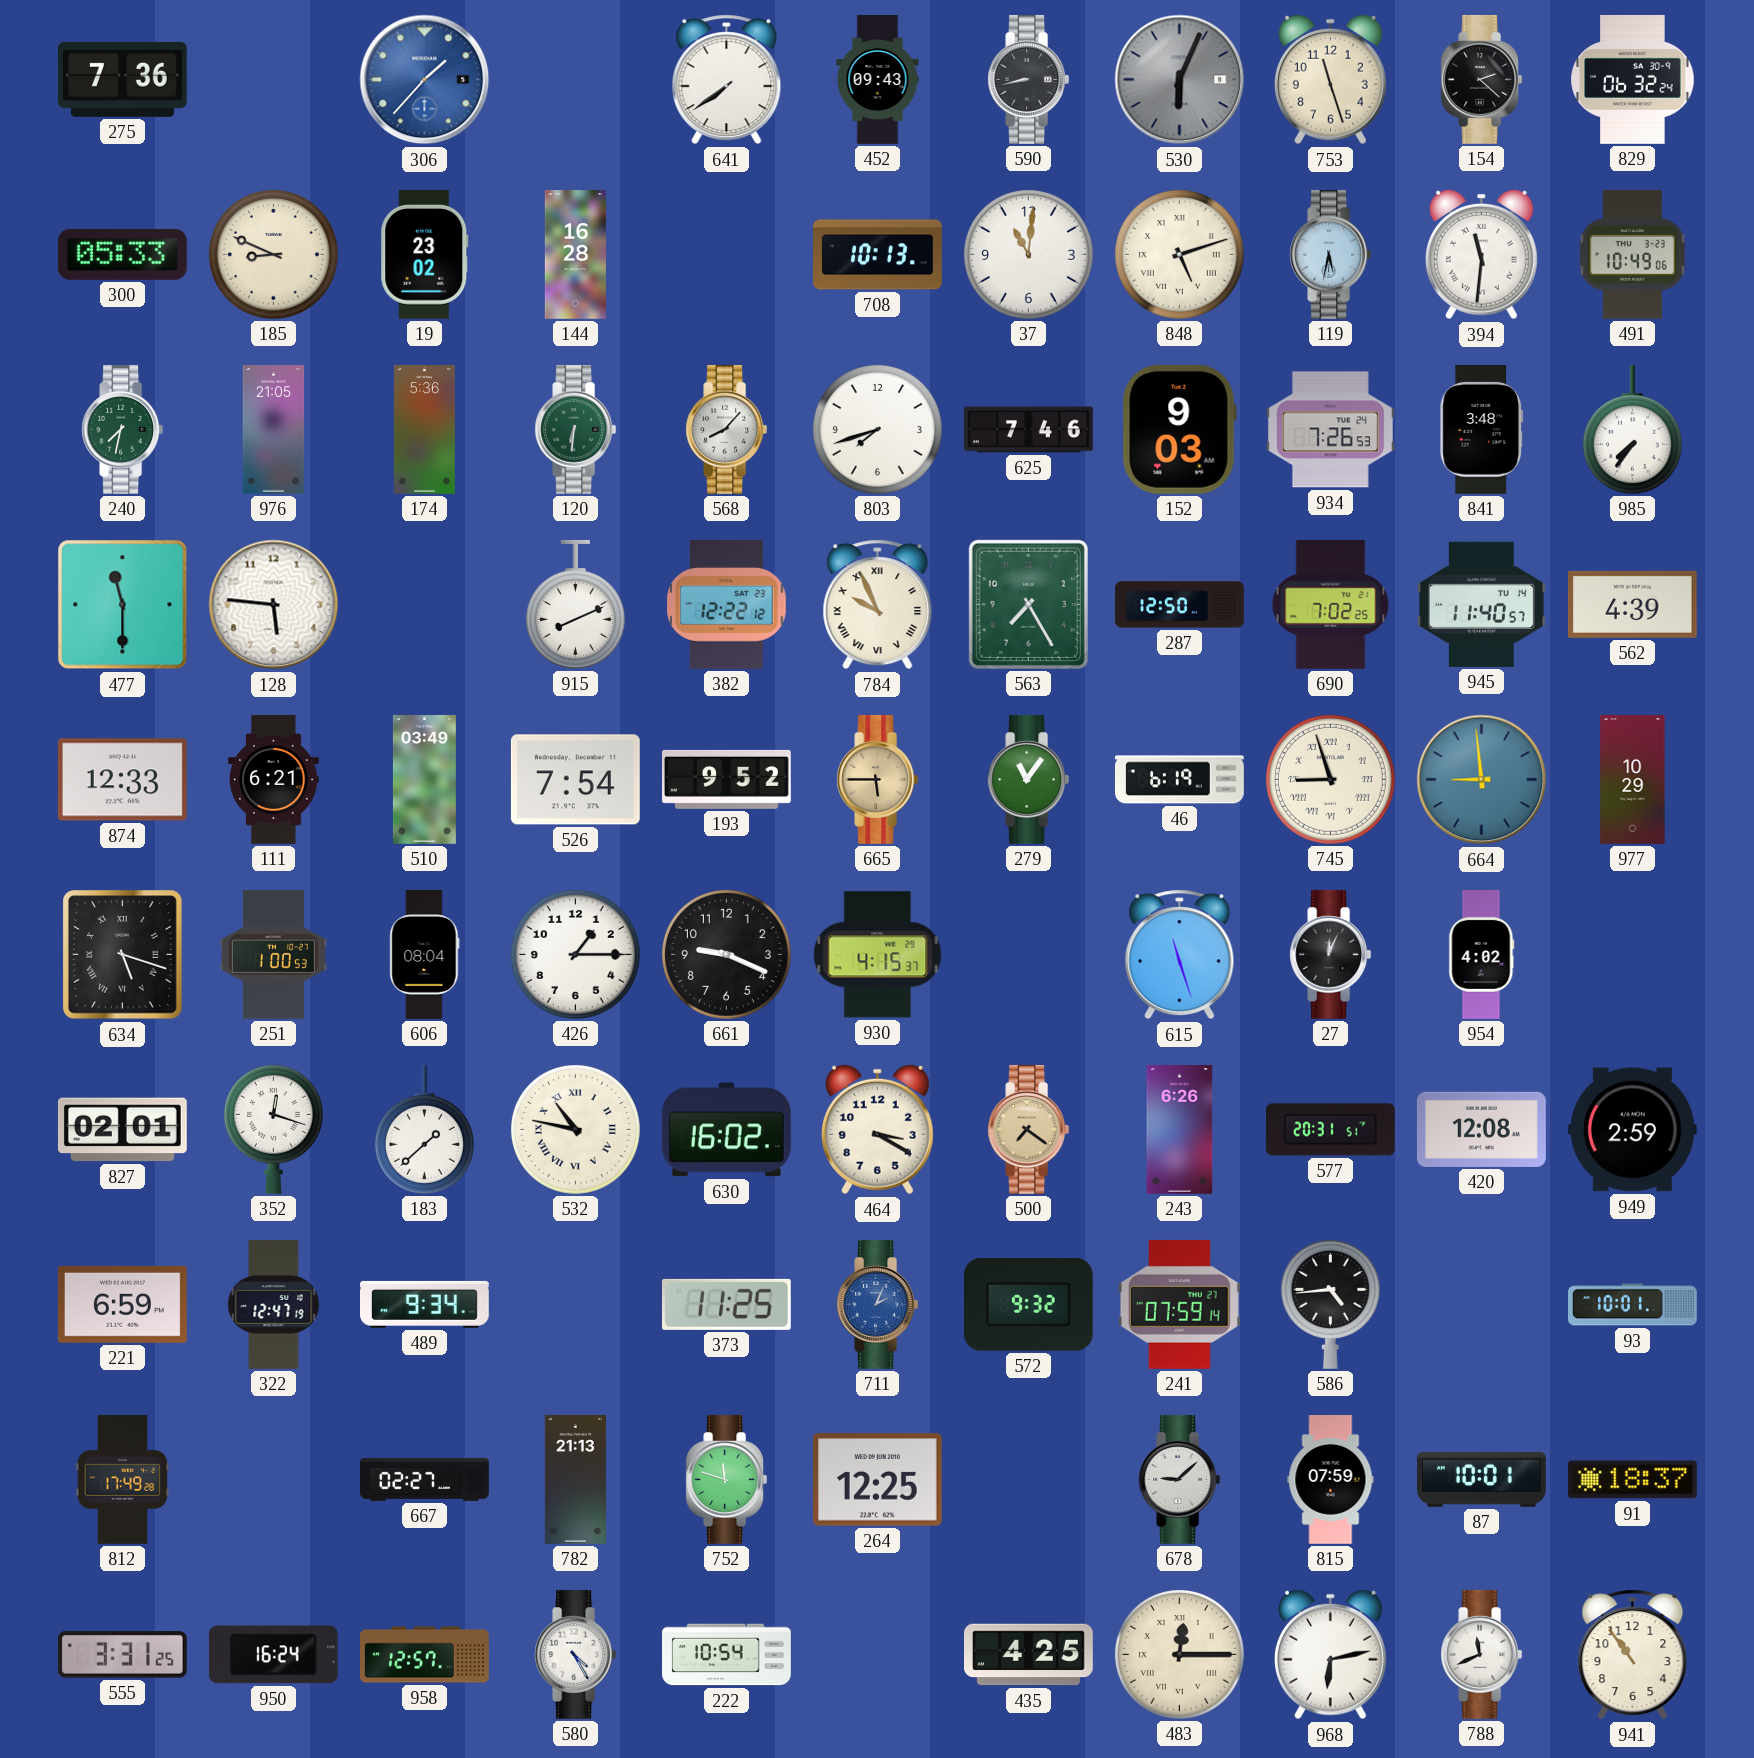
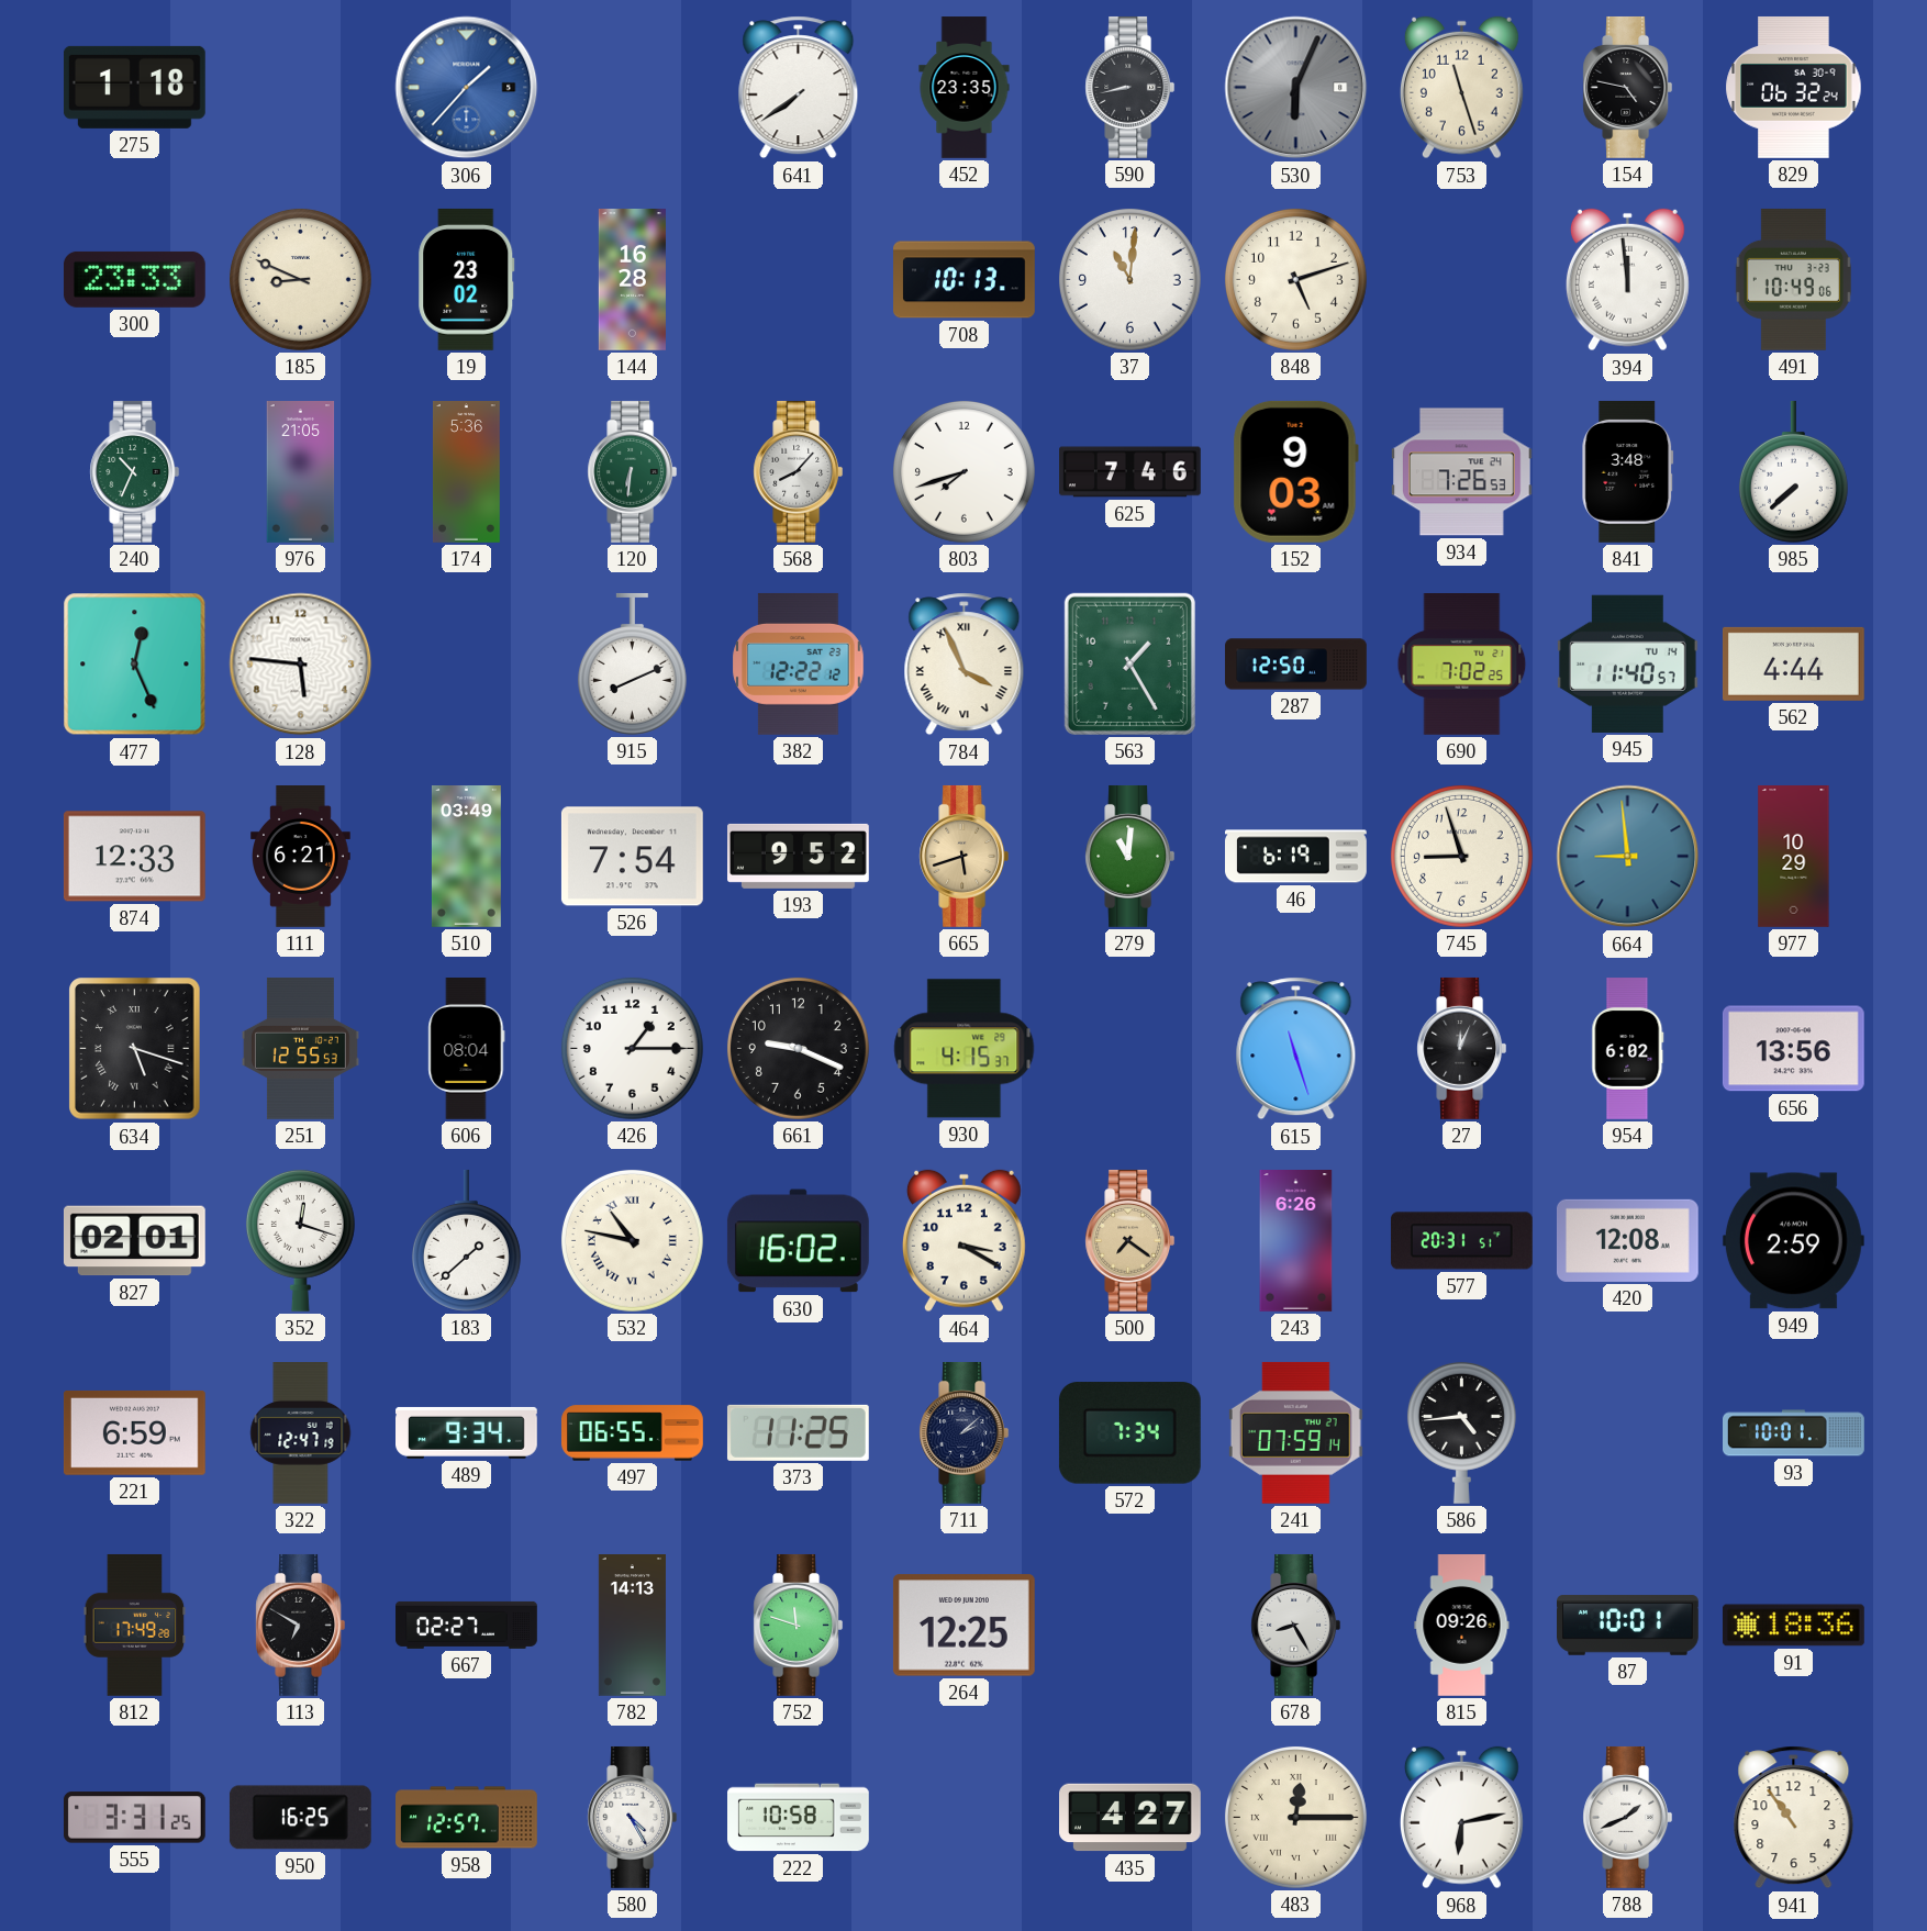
275: 7:36 -> 1:18 (134, 87)
452: 09:43 -> 23:35 (965, 88)
154: 2:22 -> 4:47 (1628, 87)
300: 05:33 -> 23:33 (134, 279)
848 numerals: Roman -> Arabic (1295, 279)
119: 5:32 -> none (1331, 254)
394: 11:31 -> 11:59 (1627, 280)
240: 7:32 -> 10:34 (135, 471)
985: 7:36 -> 7:38 (1793, 471)
477: 11:30 -> 12:26 (135, 665)
784: 9:56 -> 3:56 (965, 665)
563: 7:25 -> 1:25 (1129, 663)
562: 4:39 -> 4:44 (1793, 663)
665: 5:45 -> 5:42 (965, 856)
279: 11:06 -> 11:01 (1130, 856)
745 numerals: Roman -> Arabic (1461, 856)
251: 1:00 -> 12:55 (300, 1049)
954: 4:02 -> 6:02 (1628, 1049)
656: none -> 13:56 (1793, 1049)
497: none -> 06:55 (633, 1433)
711: 2:04 -> 2:08 (965, 1432)
711 dial: blue -> navy (965, 1432)
572: 9:32 -> 7:34 (1129, 1433)
113: none -> 6:50 (301, 1625)
782: 21:13 -> 14:13 (632, 1626)
678: 9:08 -> 8:25 (1296, 1625)
815: 07:59 -> 09:26 (1462, 1626)
91: 18:37 -> 18:36 (1793, 1626)
950: 16:24 -> 16:25 (300, 1818)
222: 10:54 -> 10:58 (799, 1818)
435: 4:25 -> 4:27 (1130, 1818)
788: 11:41 -> 1:41 (1628, 1817)
